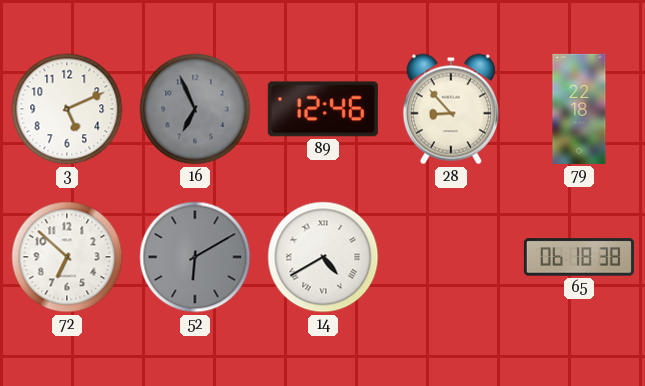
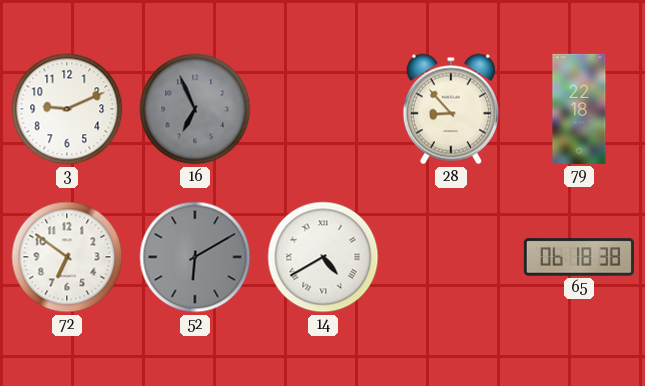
3: 5:11 -> 9:11 (67, 109)
89: 12:46 -> none (323, 109)
72: 6:52 -> 6:51 (67, 257)
